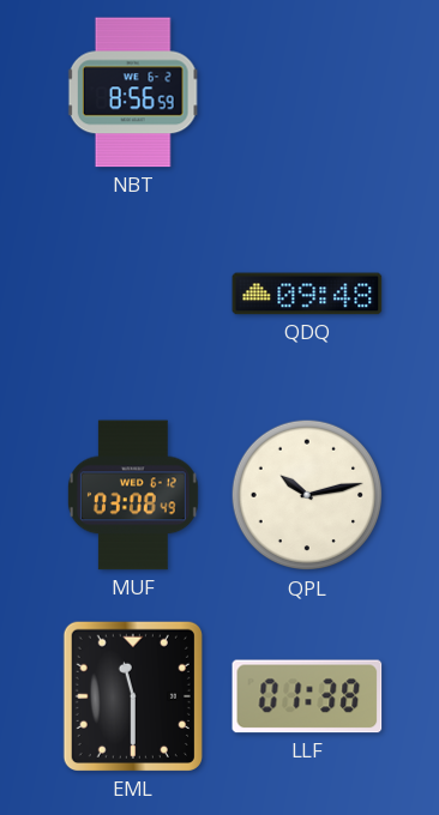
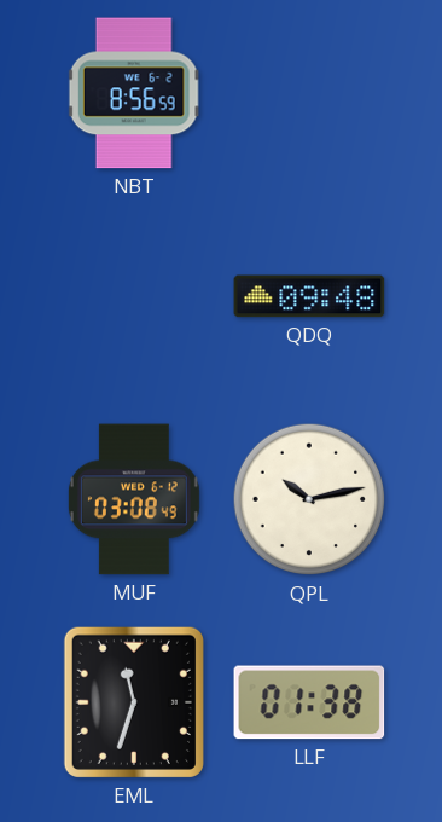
EML: 11:30 -> 11:33 (134, 702)
